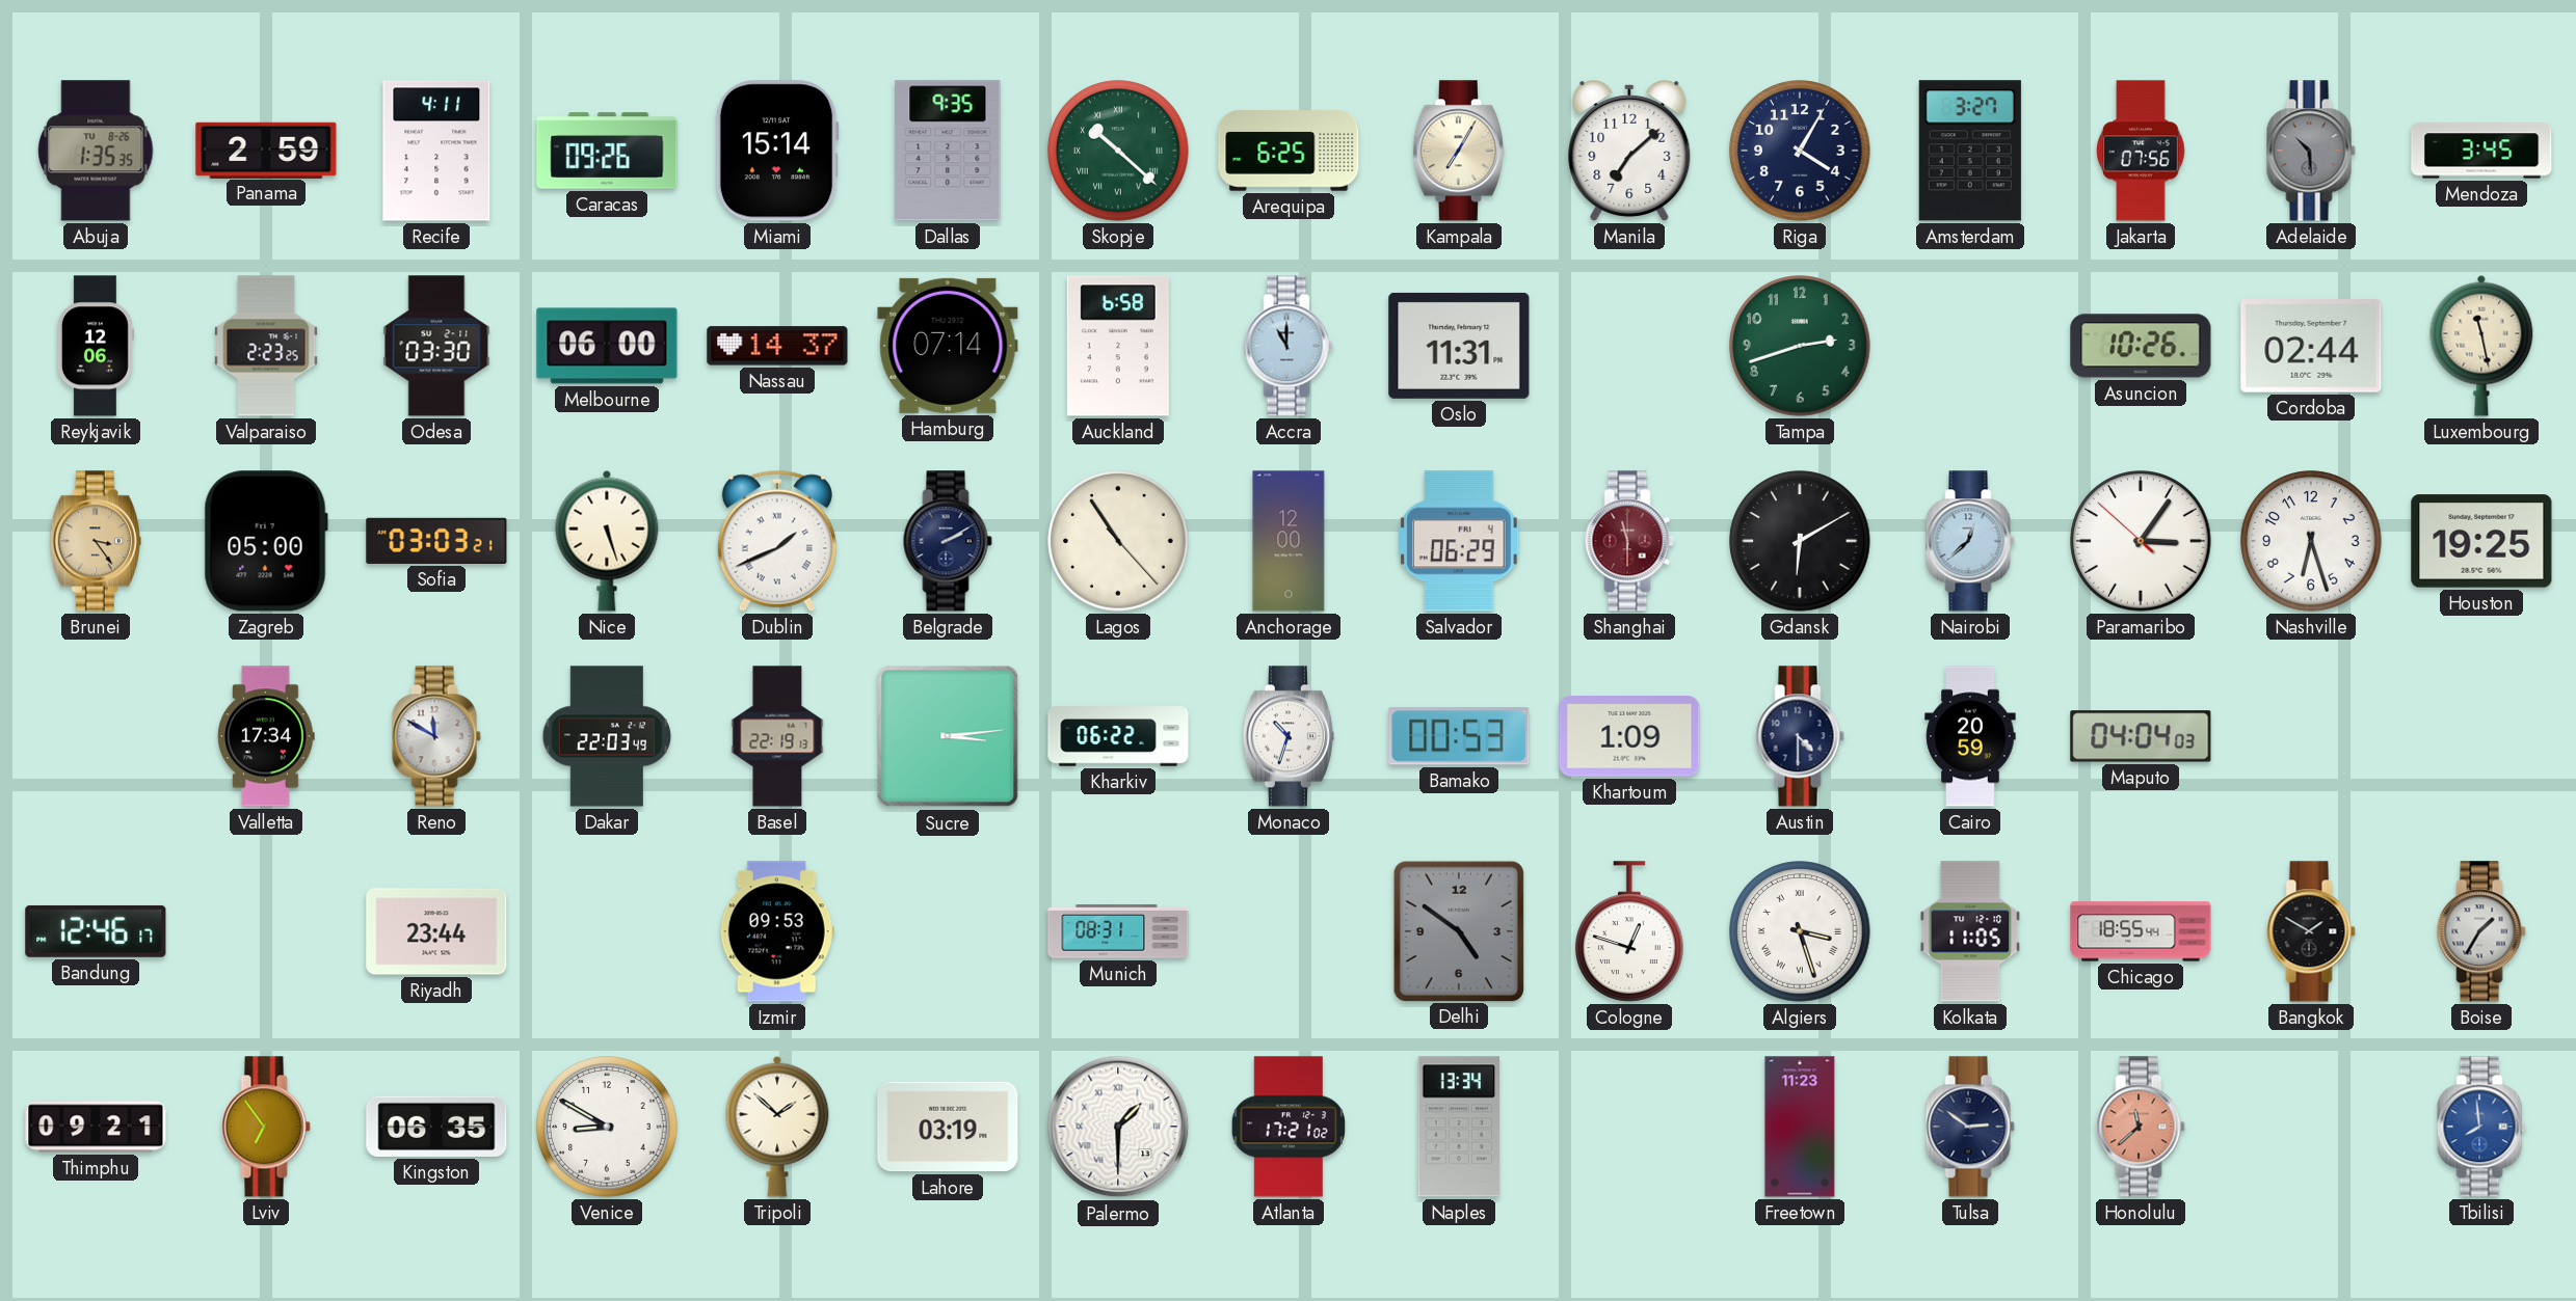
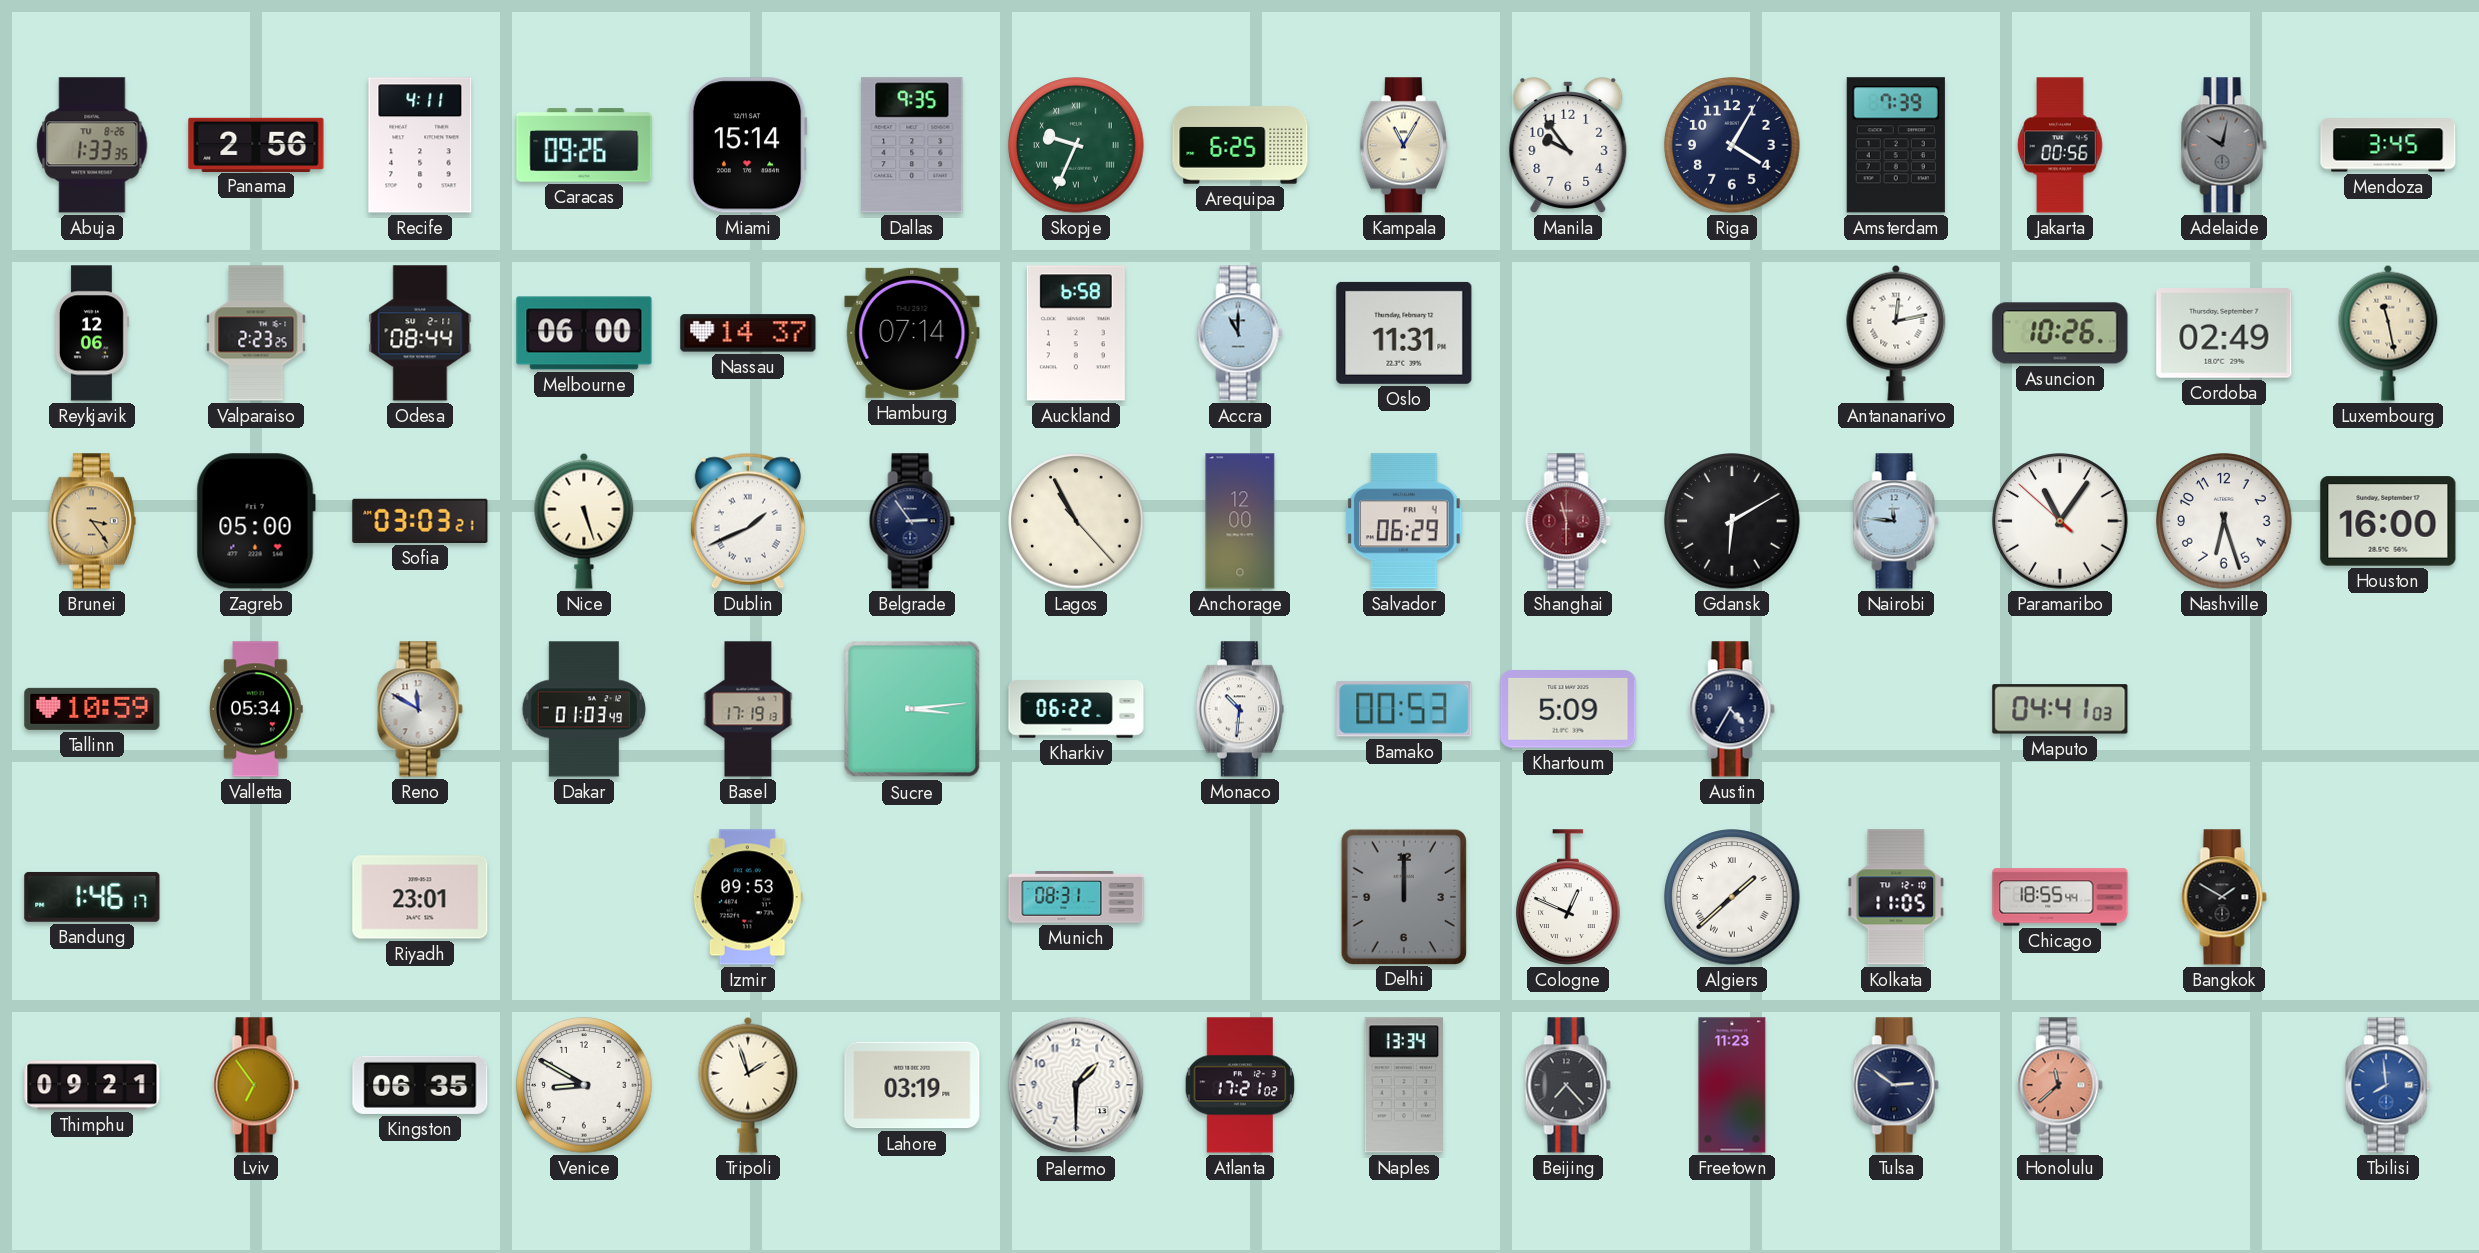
Abuja: 1:35 -> 1:33 (92, 145)
Panama: 2:59 -> 2:56 (256, 144)
Skopje: 10:22 -> 9:34 (1076, 145)
Kampala: 7:05 -> 11:05 (1404, 145)
Manila: 7:08 -> 9:54 (1568, 145)
Amsterdam: 3:27 -> 7:39 (1896, 145)
Jakarta: 07:56 -> 00:56 (2060, 145)
Adelaide: 10:29 -> 10:02 (2224, 145)
Odesa: 03:30 -> 08:44 (420, 333)
Tampa: 2:42 -> none (1800, 346)
Antananarivo: none -> 12:13 (1896, 333)
Cordoba: 02:44 -> 02:49 (2224, 334)
Belgrade: 2:10 -> 2:54 (912, 521)
Lagos: 10:54 -> 10:55 (1076, 521)
Nairobi: 12:38 -> 11:46 (1896, 521)
Paramaribo: 3:05 -> 11:05 (2060, 521)
Houston: 19:25 -> 16:00 (2388, 521)
Tallinn: none -> 10:59 (92, 709)
Valletta: 17:34 -> 05:34 (256, 709)
Dakar: 22:03 -> 01:03 (584, 709)
Basel: 22:19 -> 17:19 (748, 709)
Monaco: 10:33 -> 10:31 (1240, 709)
Khartoum: 1:09 -> 5:09 (1568, 709)
Austin: 4:30 -> 4:35 (1732, 709)
Cairo: 20:59 -> none (1970, 736)
Maputo: 04:04 -> 04:41 (2060, 709)
Bandung: 12:46 -> 1:46 (92, 897)
Riyadh: 23:44 -> 23:01 (420, 897)
Delhi: 4:51 -> 12:00 (1404, 896)
Cologne: 12:48 -> 12:49 (1569, 897)
Algiers: 3:27 -> 1:38 (1732, 897)
Boise: 1:35 -> none (2481, 931)
Tripoli: 1:52 -> 1:57 (748, 1085)
Palermo numerals: Roman -> Arabic (1076, 1085)
Beijing: none -> 7:23 (1568, 1085)
